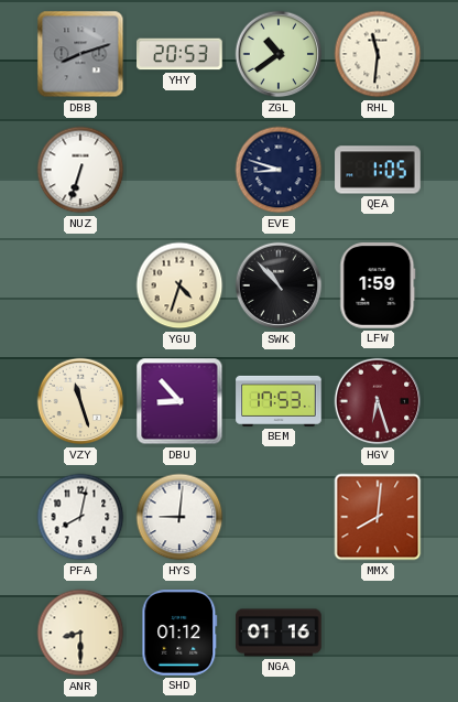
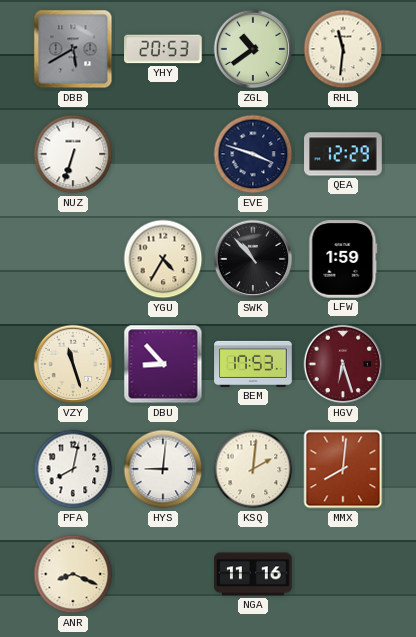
DBB: 8:12 -> 5:40 (73, 49)
EVE: 8:48 -> 3:48 (253, 154)
QEA: 1:05 -> 12:29 (343, 154)
YGU: 4:33 -> 4:35 (163, 259)
KSQ: none -> 2:01 (253, 469)
ANR: 8:30 -> 8:19 (73, 574)
SHD: 01:12 -> none (179, 633)
NGA: 01:16 -> 11:16 (253, 574)
